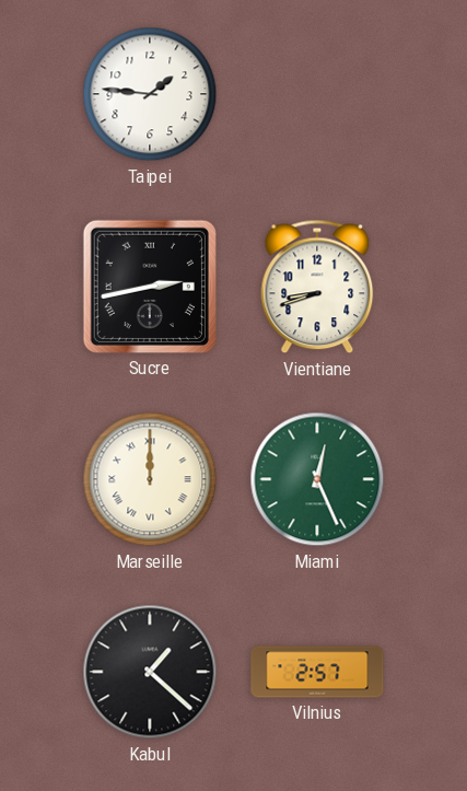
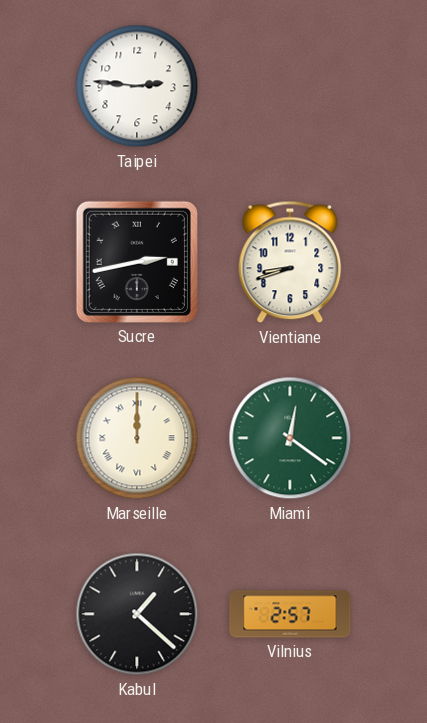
Taipei: 1:46 -> 2:46 (137, 86)
Miami: 12:26 -> 12:21 (290, 438)
